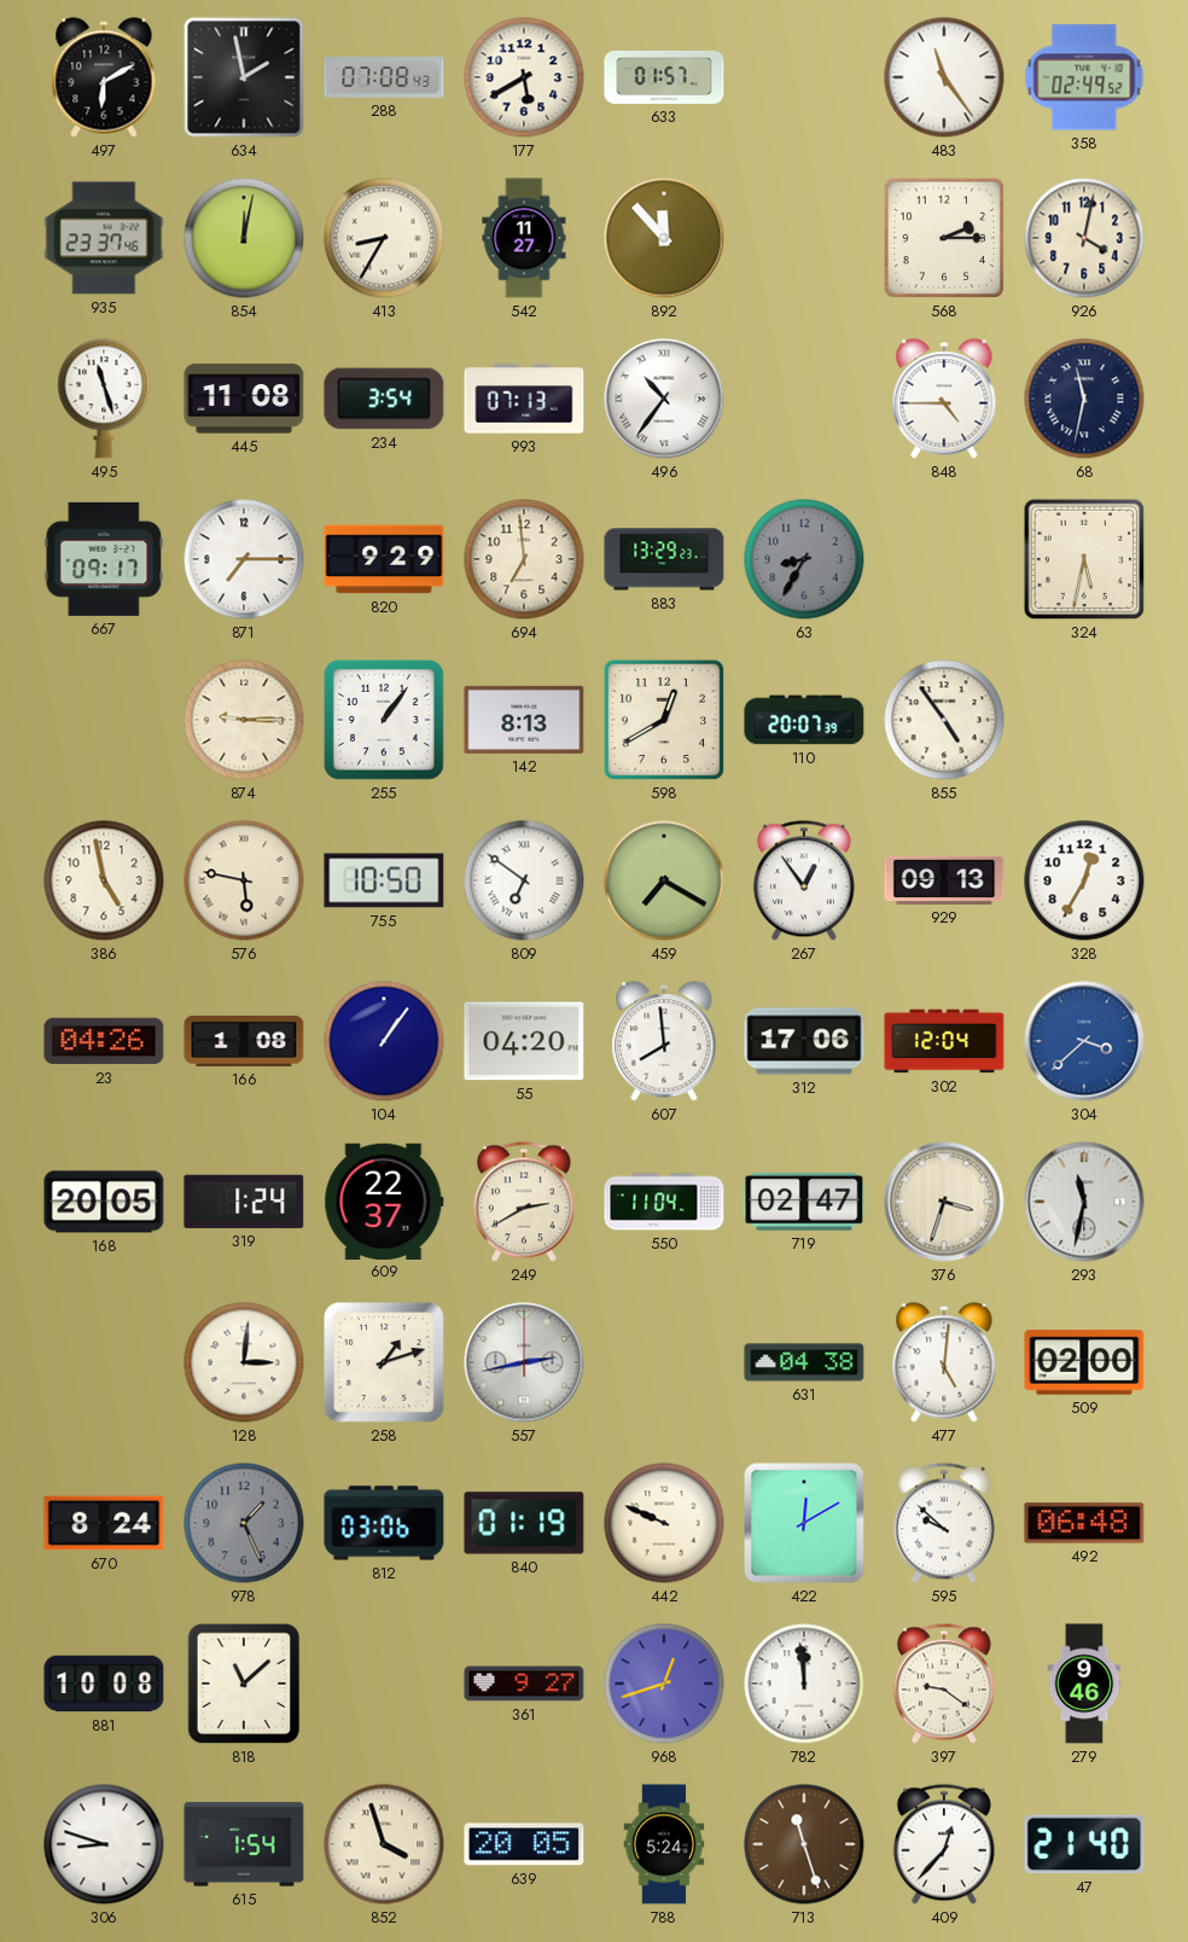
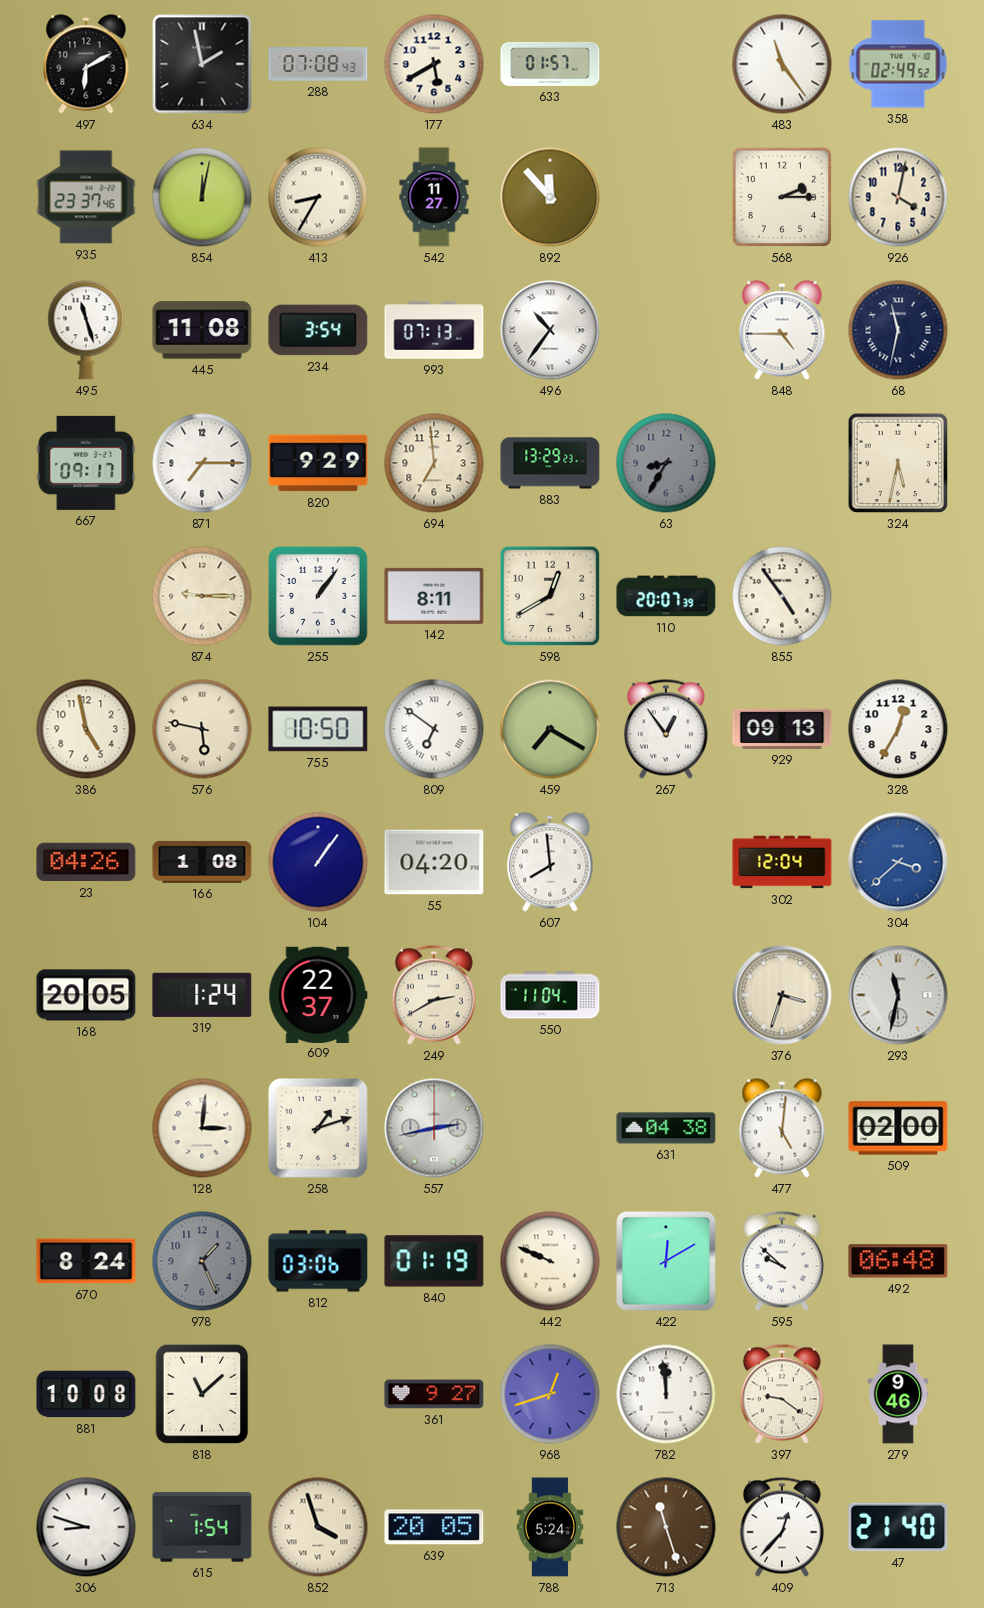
142: 8:13 -> 8:11 (434, 596)
312: 17:06 -> none (804, 1041)
719: 02:47 -> none (804, 1202)
